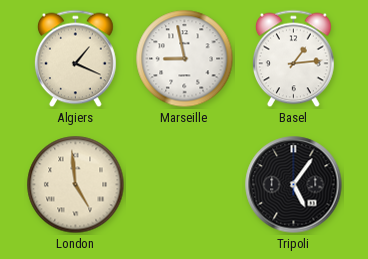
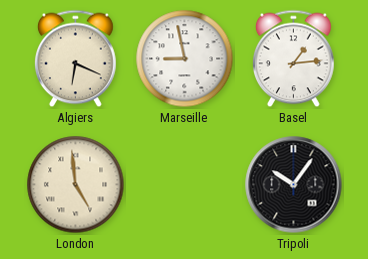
Algiers: 1:19 -> 6:19 (76, 59)
Tripoli: 5:06 -> 10:06 (294, 185)
